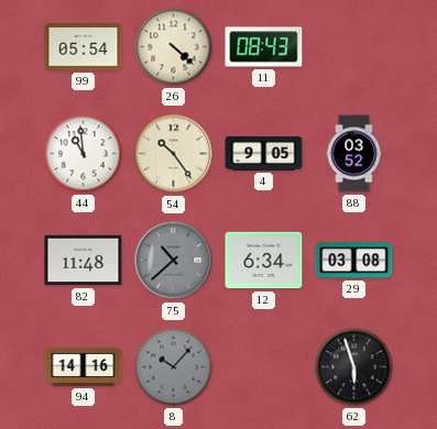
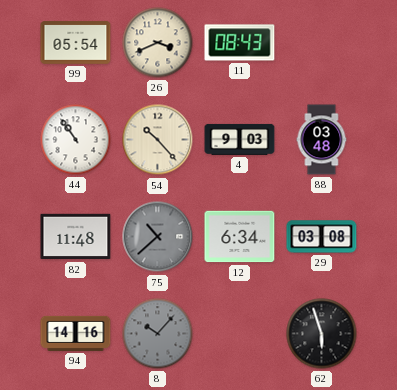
26: 4:22 -> 3:41 (158, 43)
44: 10:59 -> 10:54 (76, 140)
54: 10:24 -> 10:23 (158, 140)
4: 9:05 -> 9:03 (240, 139)
88: 03:52 -> 03:48 (322, 140)
